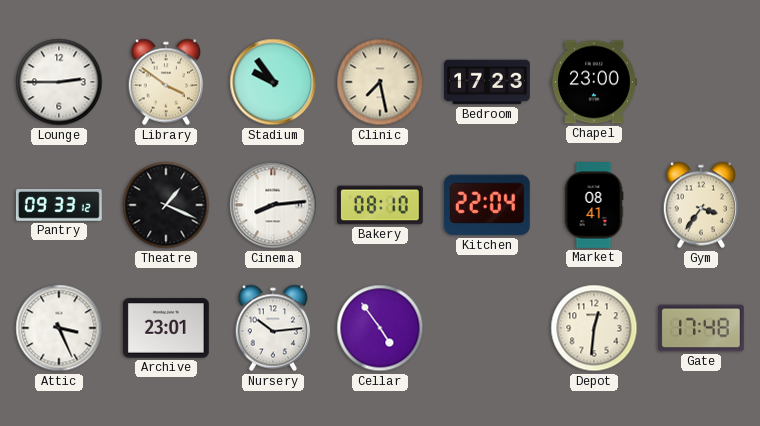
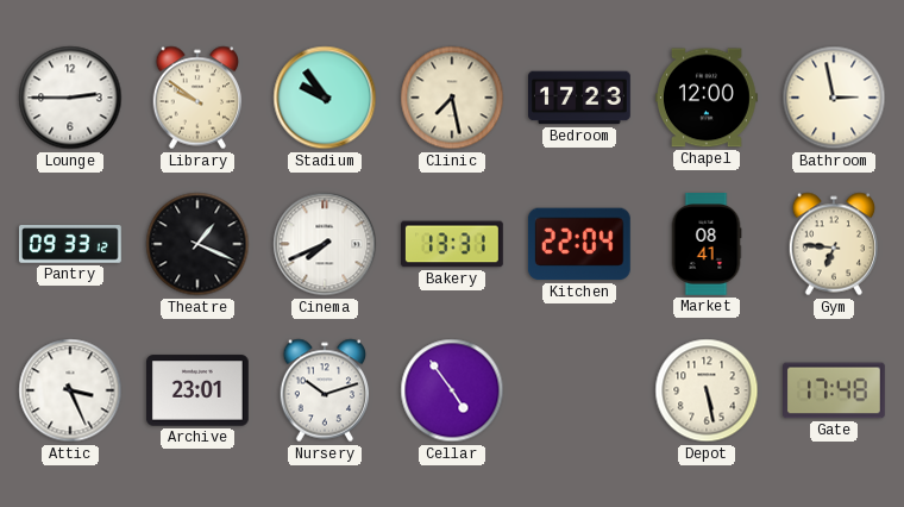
Library: 3:51 -> 9:51 (197, 98)
Chapel: 23:00 -> 12:00 (708, 98)
Bathroom: none -> 2:58 (834, 98)
Cinema: 8:14 -> 7:41 (325, 244)
Bakery: 08:10 -> 13:31 (453, 244)
Gym: 3:36 -> 6:46 (834, 244)
Nursery: 10:14 -> 10:12 (325, 390)
Depot: 12:31 -> 5:28 (707, 390)
